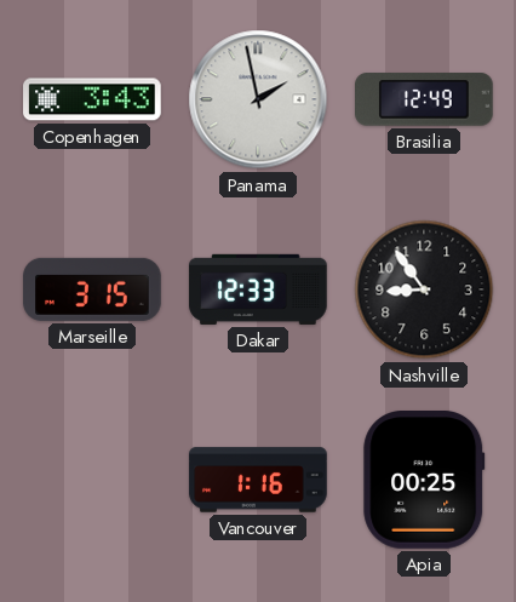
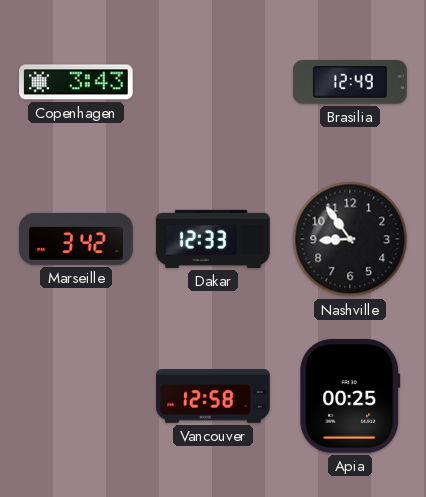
Panama: 1:58 -> none (258, 99)
Marseille: 3:15 -> 3:42 (76, 239)
Vancouver: 1:16 -> 12:58 (213, 396)
